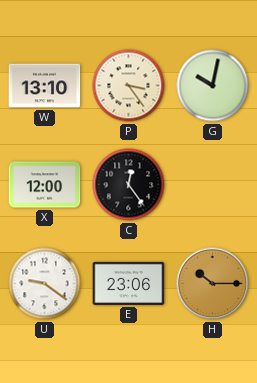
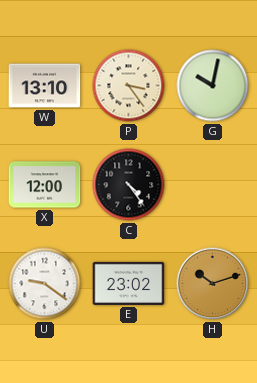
C: 12:24 -> 4:24 (129, 185)
E: 23:06 -> 23:02 (129, 283)
H: 10:15 -> 10:12 (213, 284)
